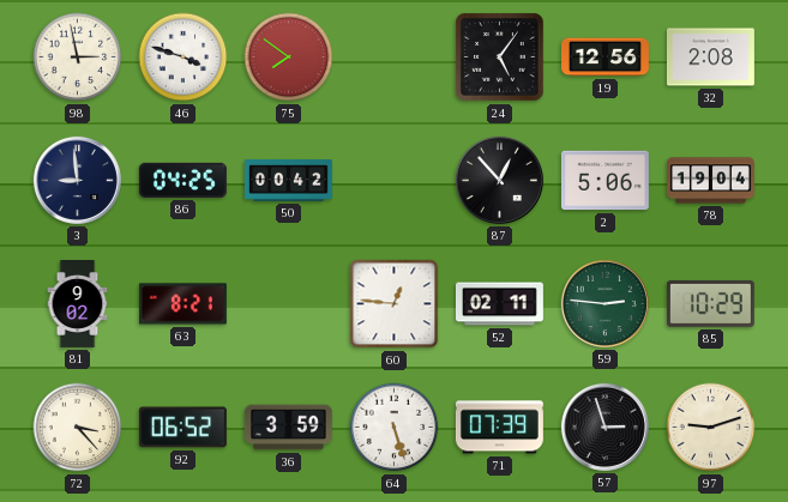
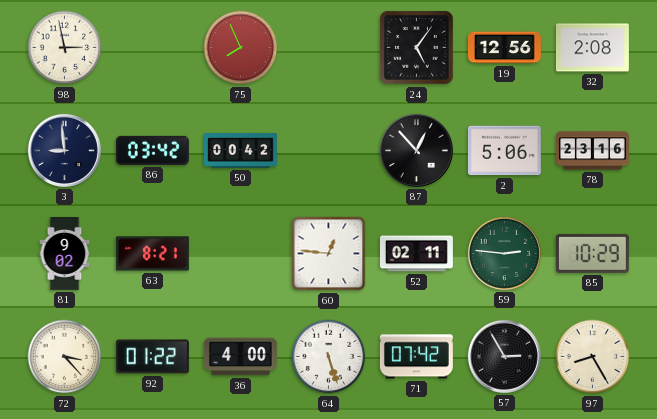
46: 3:48 -> none (184, 58)
75: 7:51 -> 7:56 (241, 48)
86: 04:25 -> 03:42 (152, 150)
78: 19:04 -> 23:16 (593, 151)
92: 06:52 -> 01:22 (152, 357)
36: 3:59 -> 4:00 (240, 357)
71: 07:39 -> 07:42 (416, 357)
57: 2:57 -> 2:55 (504, 356)
97: 9:12 -> 8:25 (593, 357)
